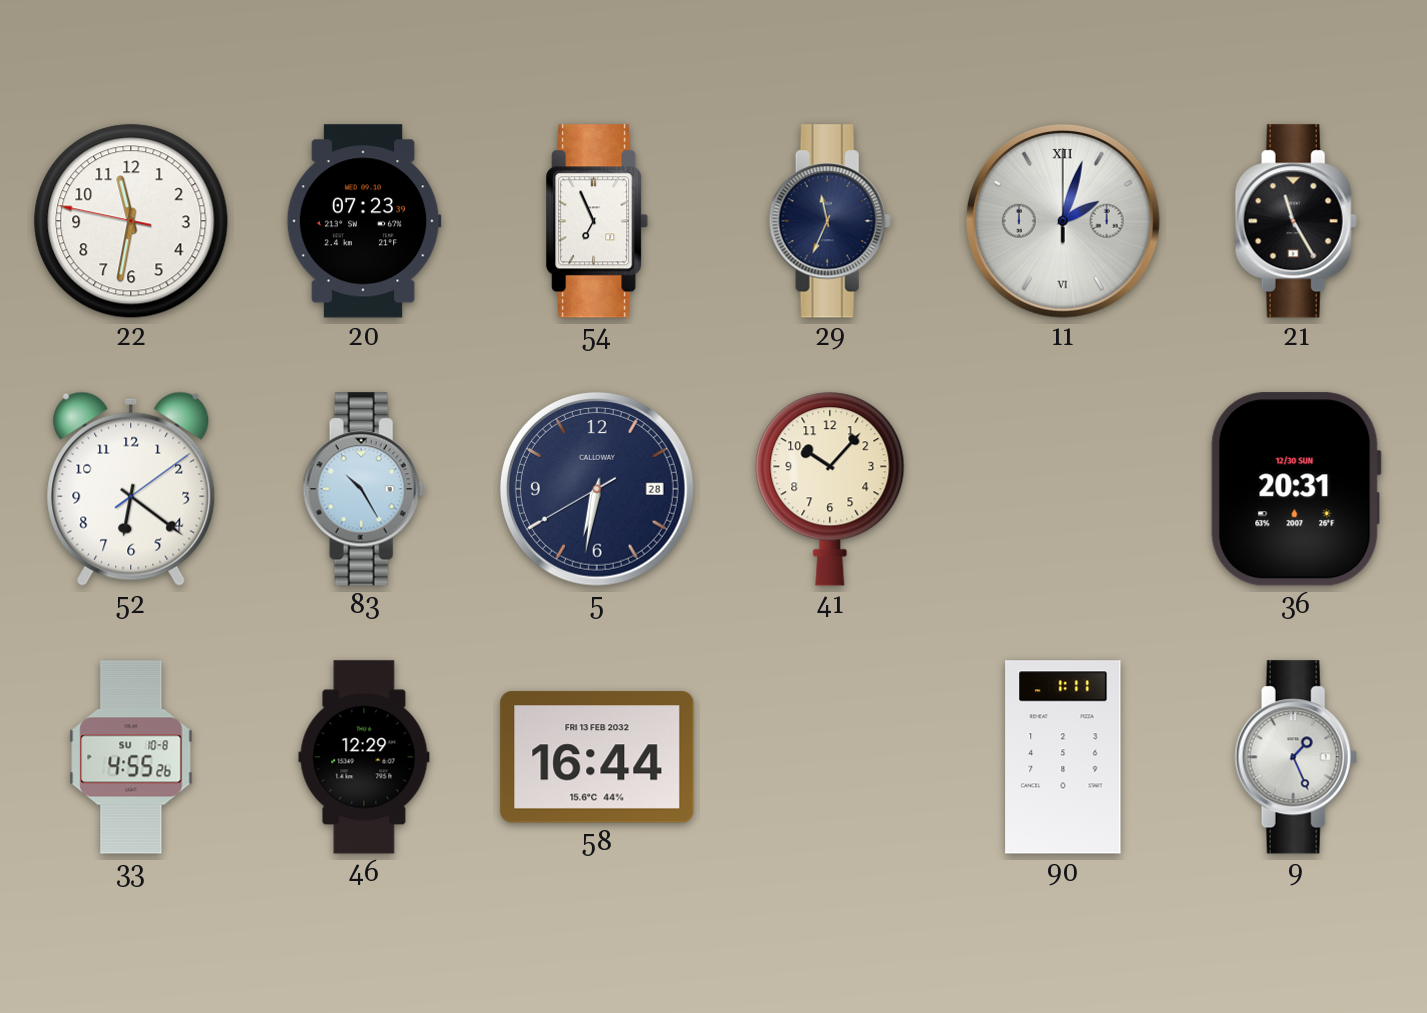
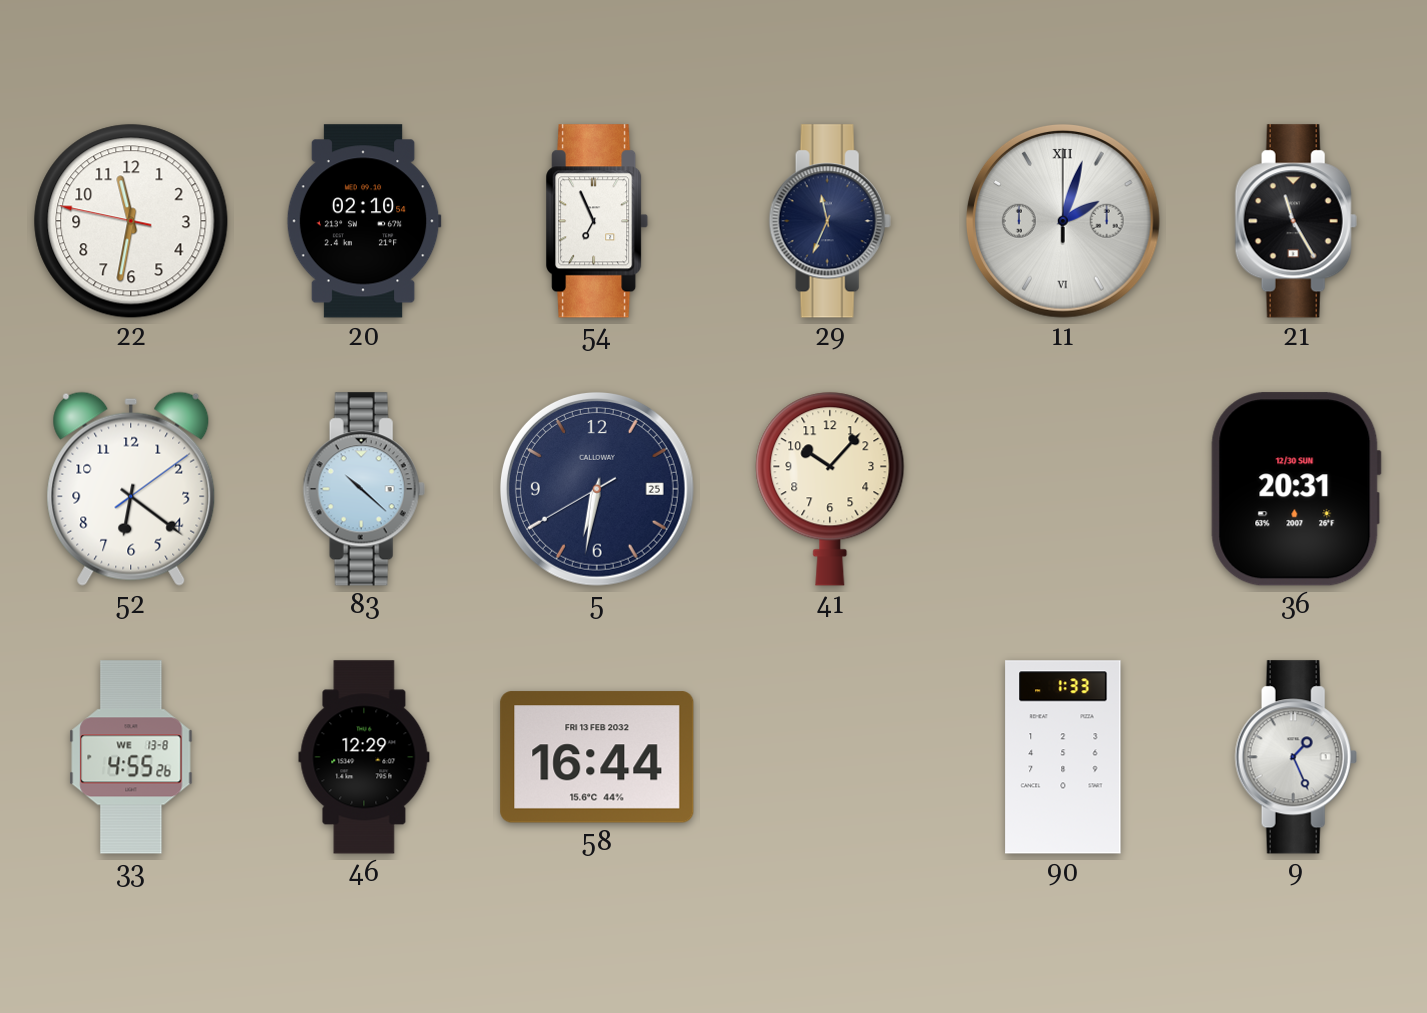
20: 07:23 -> 02:10 (364, 221)
83: 10:25 -> 10:22 (364, 489)
5 date: 28 -> 25 (597, 489)
33 date: SU 10-8 -> WE 13-8 (131, 757)
90: 1:11 -> 1:33 (1063, 757)
